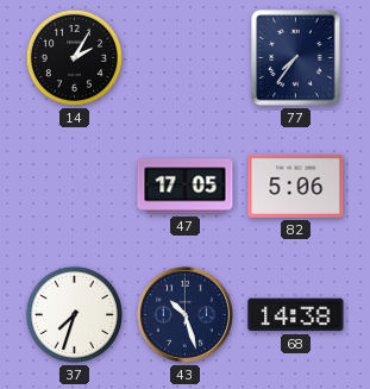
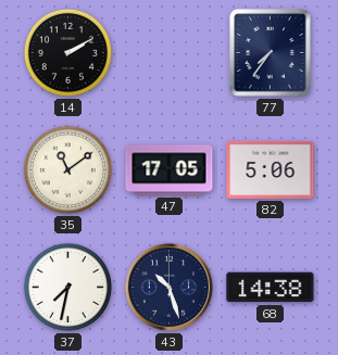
14: 2:05 -> 2:10 (67, 52)
35: none -> 11:09 (67, 169)
37: 7:33 -> 7:32 (67, 287)
